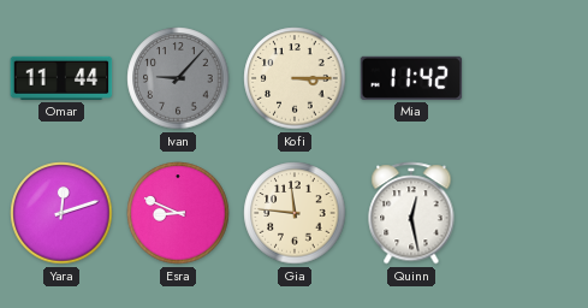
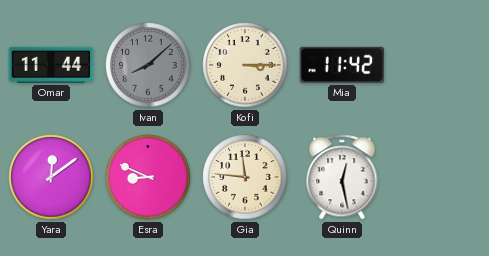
Ivan: 9:07 -> 8:08 (148, 65)
Yara: 12:12 -> 12:09 (51, 177)
